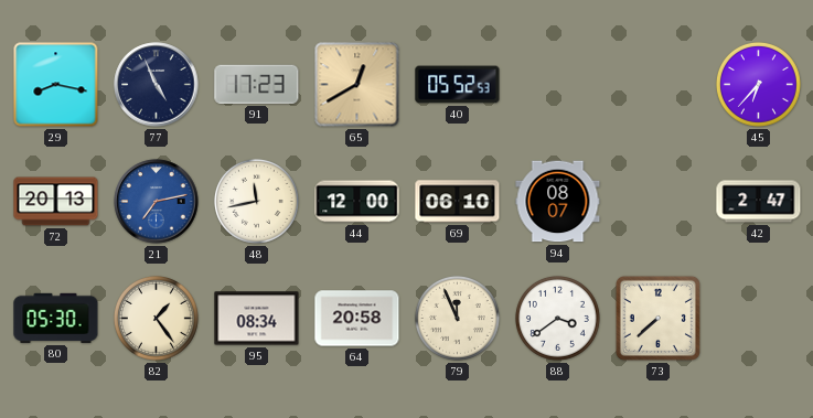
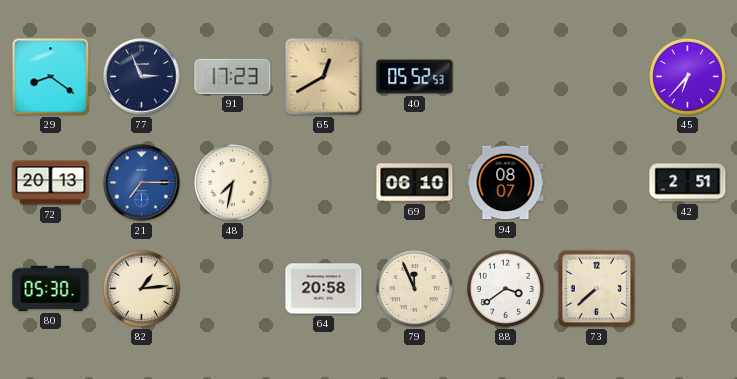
29: 8:17 -> 8:21 (51, 77)
77: 4:56 -> 2:56 (142, 77)
21: 7:13 -> 7:15 (142, 183)
48: 11:43 -> 7:32 (232, 182)
44: 12:00 -> none (357, 202)
42: 2:47 -> 2:51 (688, 183)
82: 1:24 -> 1:14 (141, 288)
95: 08:34 -> none (257, 319)
